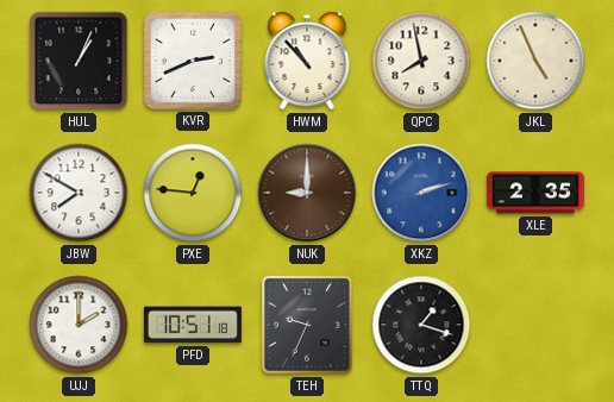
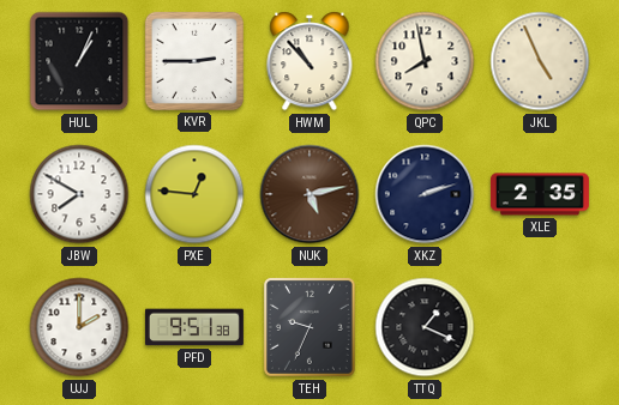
KVR: 2:41 -> 2:45 (194, 61)
NUK: 9:00 -> 5:13 (309, 194)
XKZ dial: blue -> navy (425, 194)
PFD: 10:51 -> 9:51 (194, 327)
TTQ: 1:18 -> 1:19 (425, 327)
